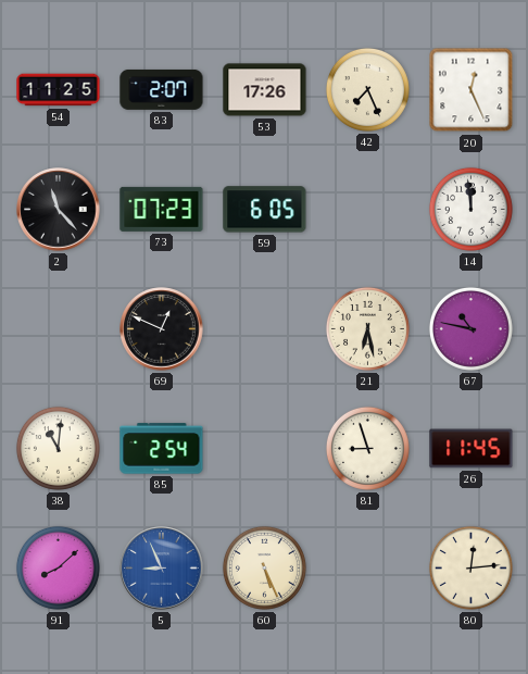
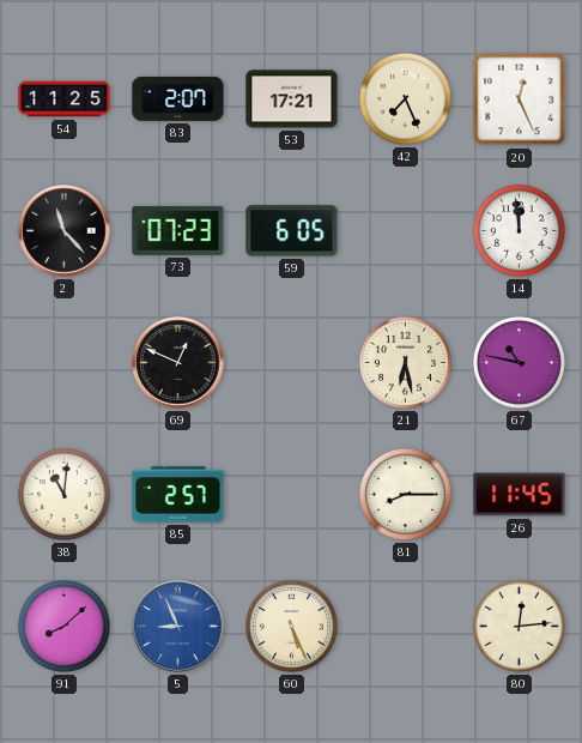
53: 17:26 -> 17:21 (292, 99)
85: 2:54 -> 2:57 (178, 495)
81: 8:57 -> 8:15 (405, 494)
